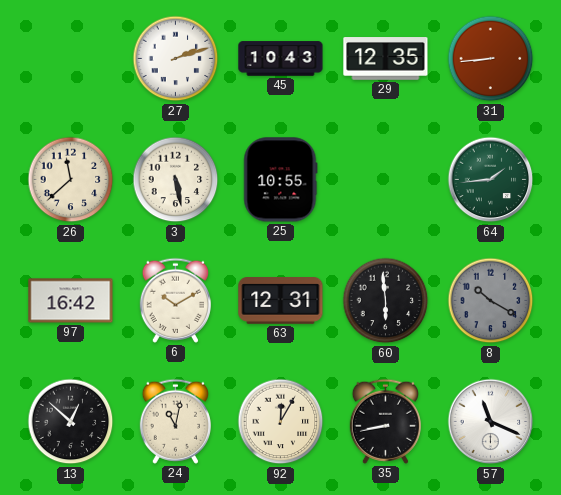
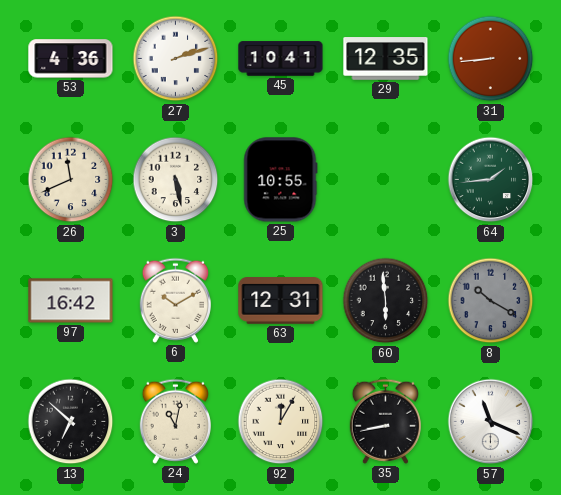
53: none -> 4:36 (71, 59)
45: 10:43 -> 10:41 (281, 59)
26: 11:38 -> 11:41 (71, 180)
13: 12:52 -> 6:52 (71, 422)
